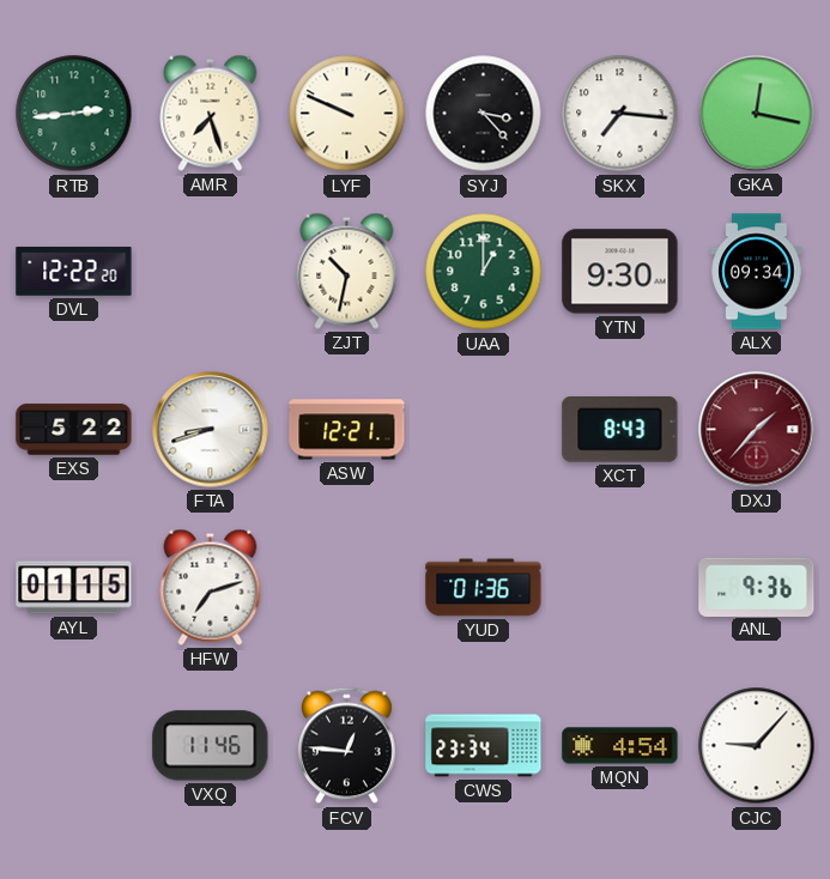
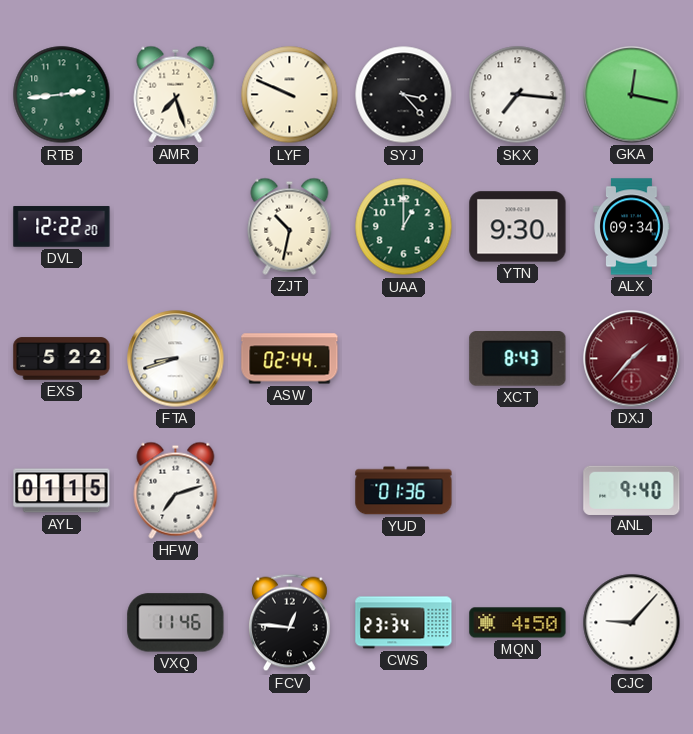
ASW: 12:21 -> 02:44 (290, 359)
ANL: 9:36 -> 9:40 (632, 490)
MQN: 4:54 -> 4:50 (518, 623)
